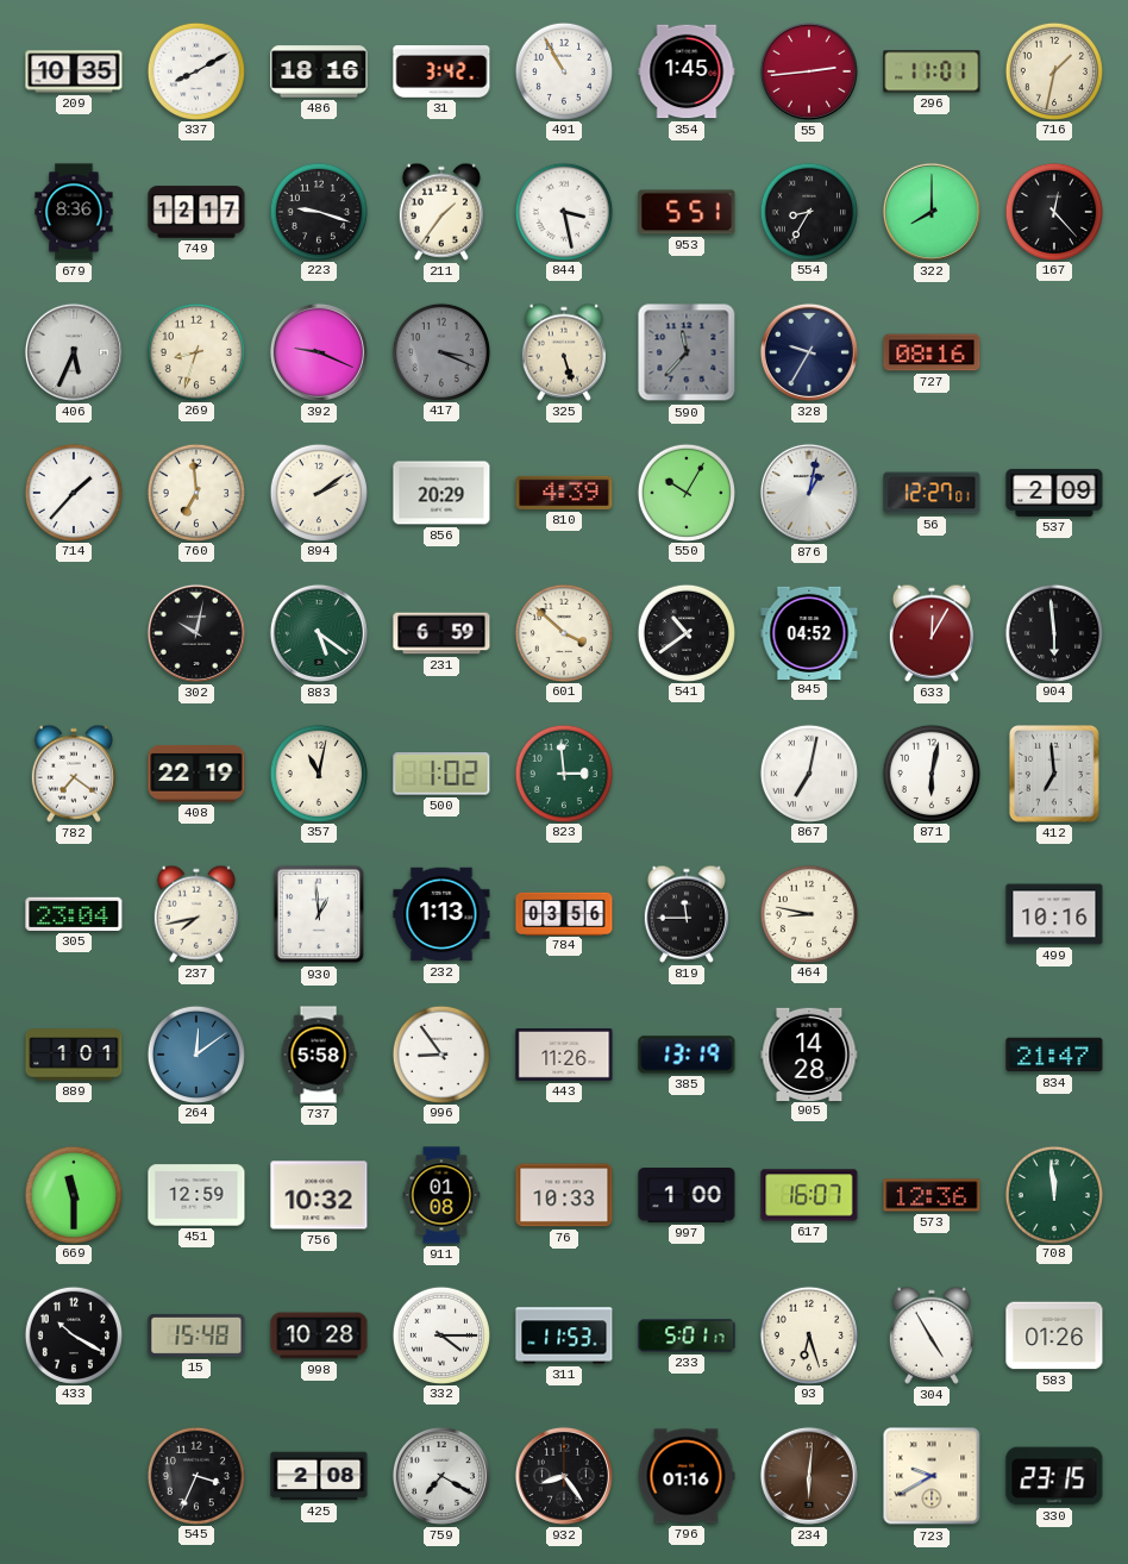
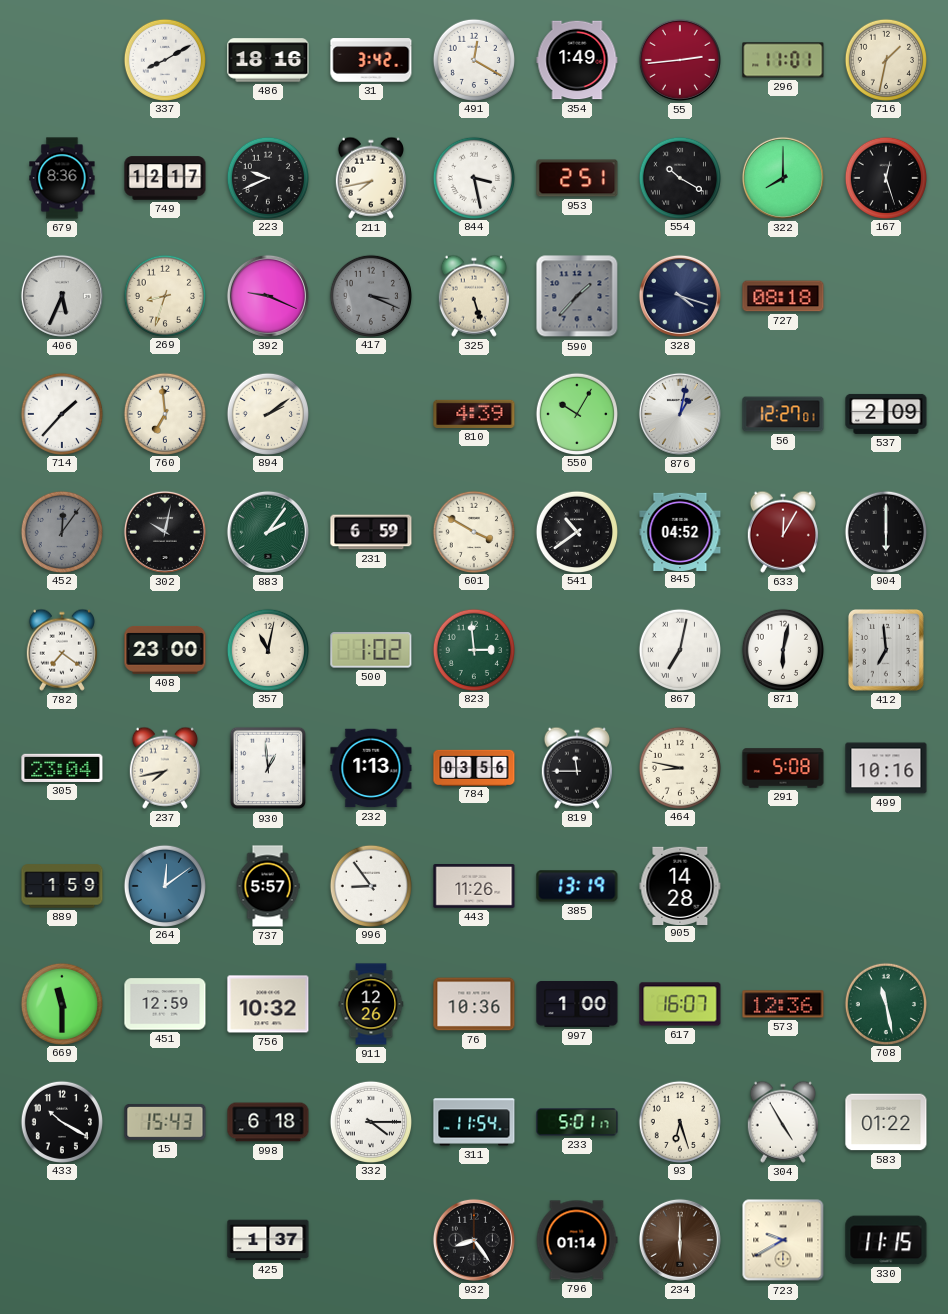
209: 10:35 -> none (74, 71)
491: 10:55 -> 12:20 (473, 59)
354: 1:45 -> 1:49 (577, 60)
223: 9:18 -> 9:41 (267, 177)
211: 1:36 -> 7:43 (371, 178)
953: 5:51 -> 2:51 (577, 178)
554: 8:35 -> 10:20 (679, 177)
167: 12:23 -> 12:27 (885, 177)
590: 11:37 -> 1:37 (577, 296)
328: 9:35 -> 4:18 (680, 296)
727: 08:16 -> 08:18 (783, 296)
856: 20:29 -> none (441, 493)
452: none -> 12:06 (61, 531)
883: 5:21 -> 2:06 (268, 532)
601: 3:52 -> 3:50 (473, 531)
904: 5:59 -> 6:00 (885, 531)
408: 22:19 -> 23:00 (165, 650)
291: none -> 5:08 (783, 768)
889: 1:01 -> 1:59 (62, 886)
737: 5:58 -> 5:57 (268, 886)
834: 21:47 -> none (1054, 1055)
911: 01:08 -> 12:26 (371, 1004)
76: 10:33 -> 10:36 (474, 1004)
708: 11:59 -> 11:28 (885, 1003)
15: 15:48 -> 15:43 (165, 1122)
998: 10:28 -> 6:18 (268, 1122)
311: 11:53 -> 11:54 (474, 1122)
583: 01:26 -> 01:22 (886, 1122)
545: 3:34 -> none (195, 1475)
425: 2:08 -> 1:37 (268, 1240)
759: 7:20 -> none (441, 1476)
796: 01:16 -> 01:14 (577, 1240)
234: 6:01 -> 6:00 (680, 1240)
330: 23:15 -> 11:15 (886, 1240)
